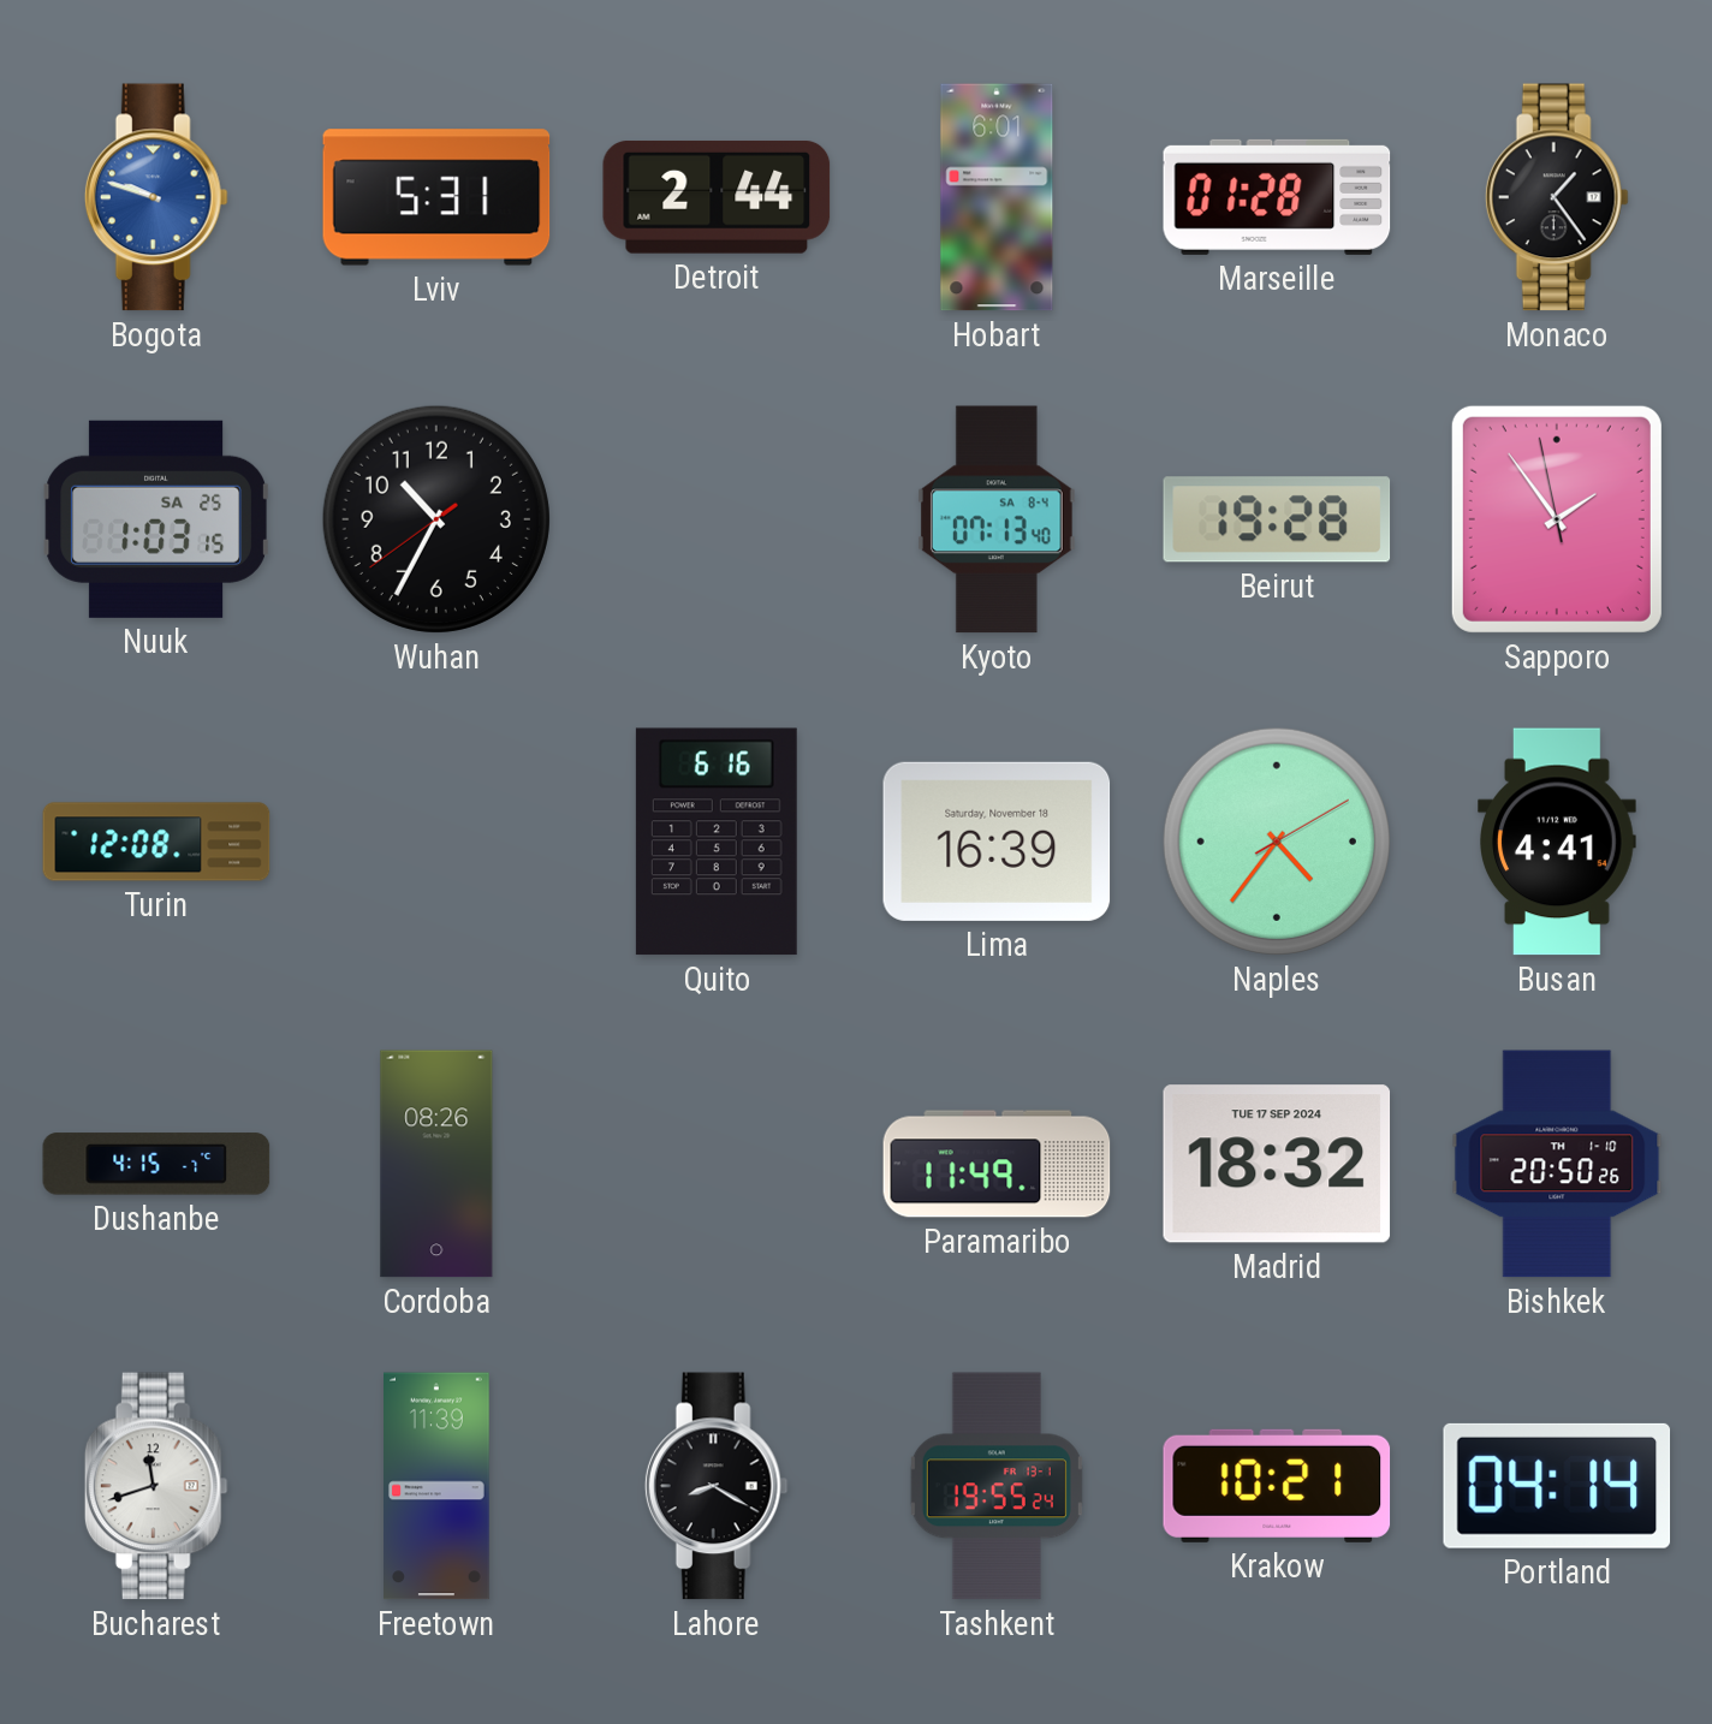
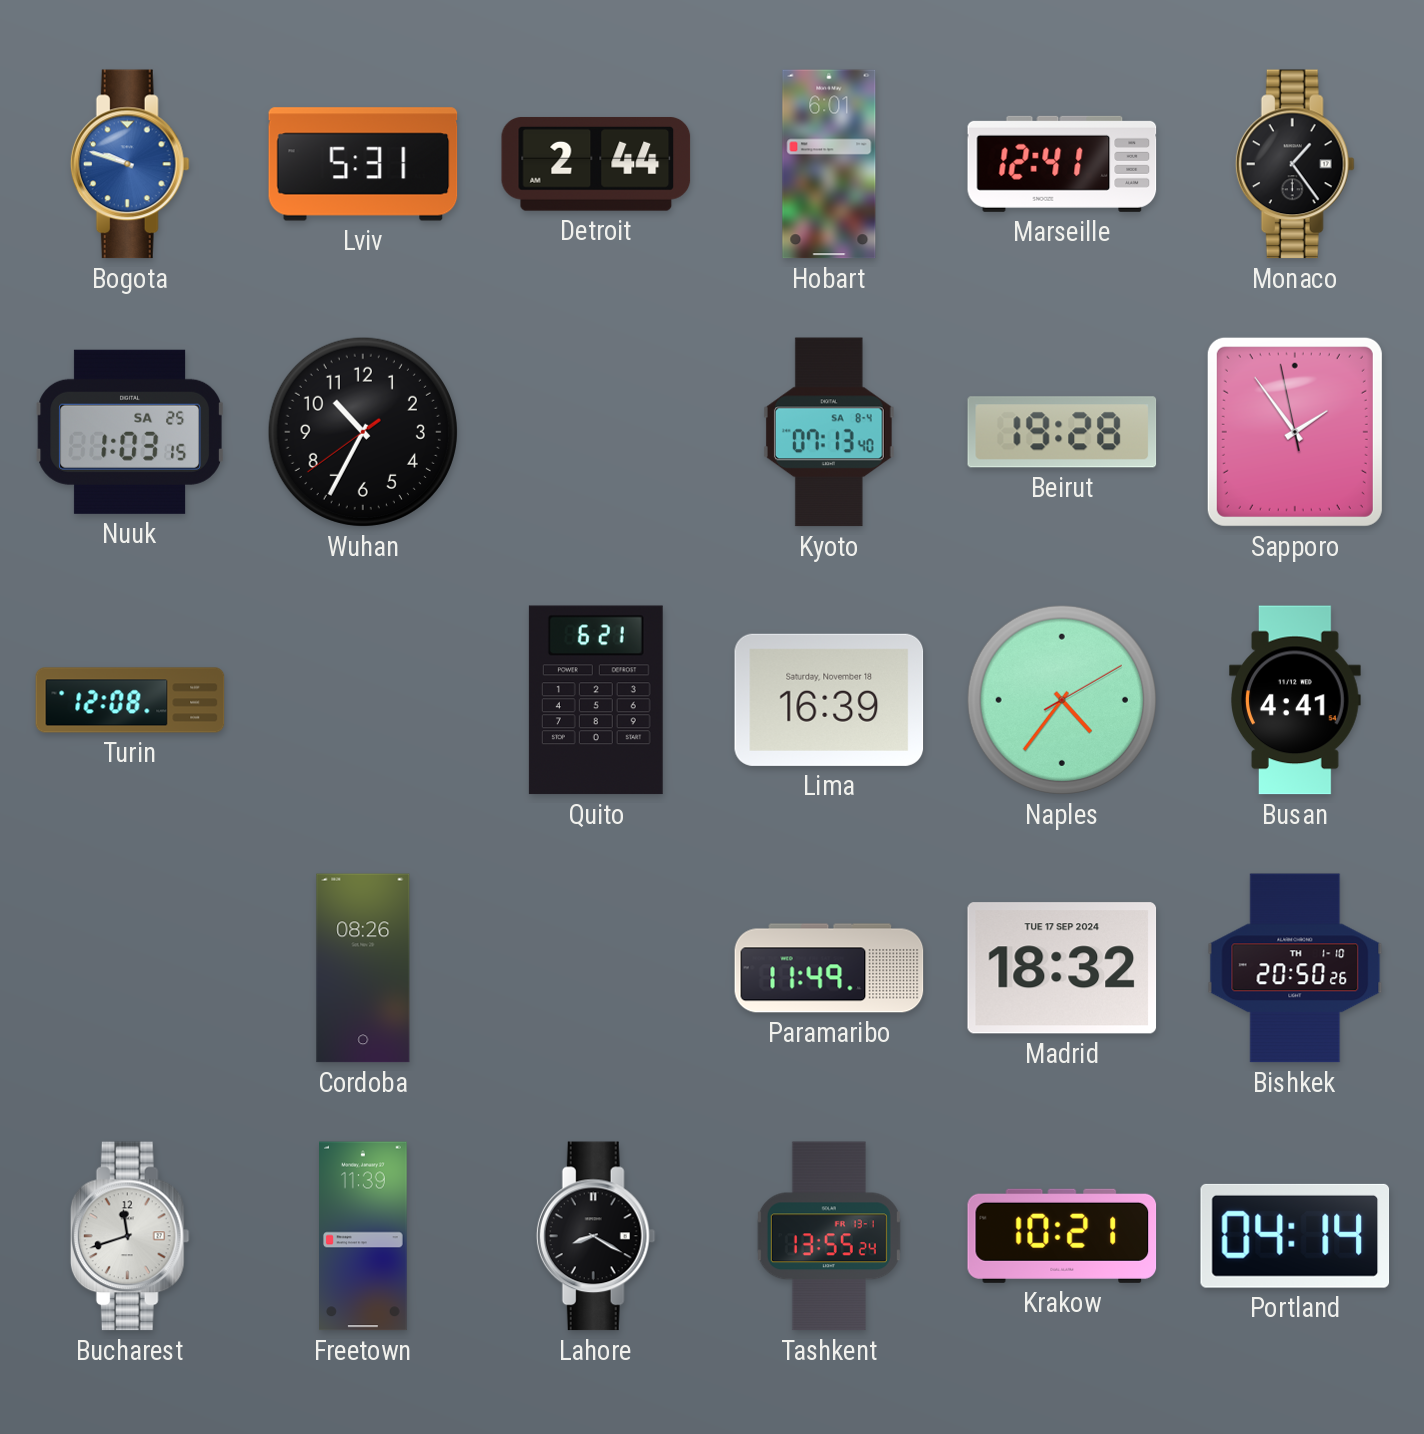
Marseille: 01:28 -> 12:41 (1062, 164)
Quito: 6:16 -> 6:21 (596, 700)
Dushanbe: 4:15 -> none (156, 1164)
Tashkent: 19:55 -> 13:55 (829, 1236)
